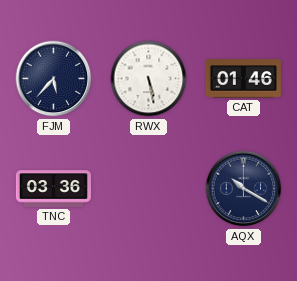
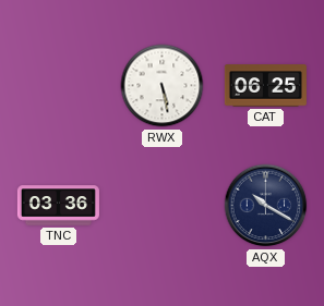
FJM: 5:37 -> none (54, 79)
CAT: 01:46 -> 06:25 (265, 86)
